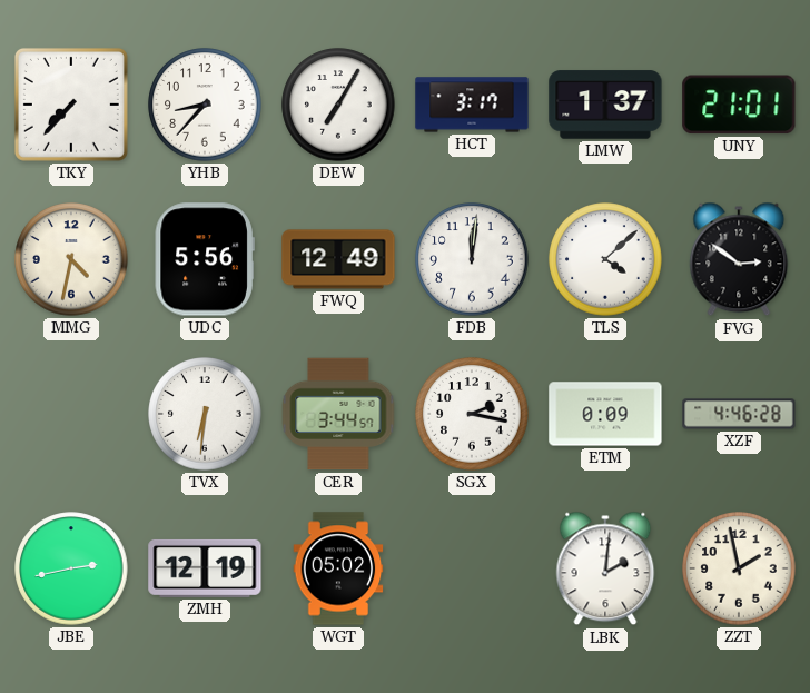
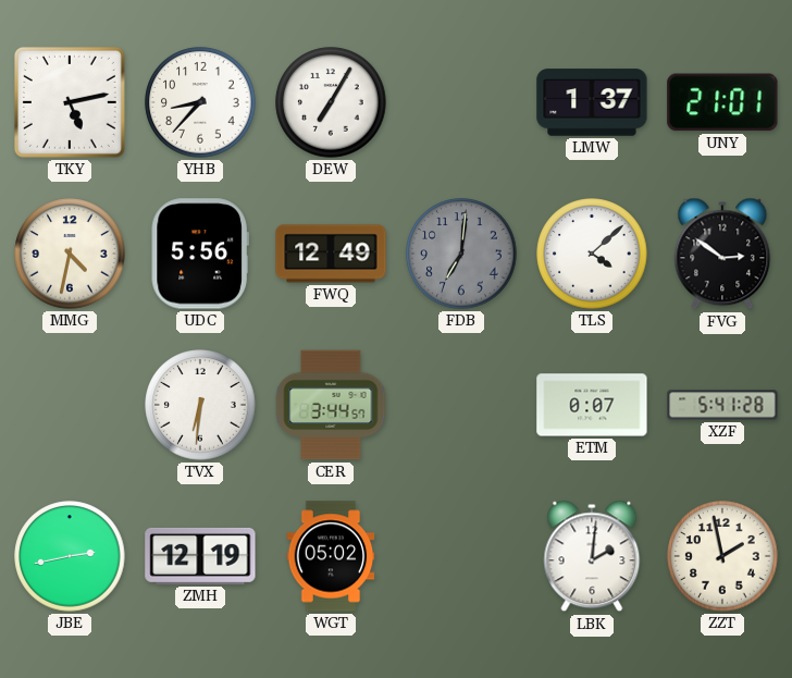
TKY: 7:37 -> 5:13 (70, 102)
HCT: 3:17 -> none (472, 105)
FDB: 12:01 -> 7:01 (461, 254)
FDB dial: white -> grey (461, 254)
SGX: 2:17 -> none (472, 414)
ETM: 0:09 -> 0:07 (592, 405)
XZF: 4:46 -> 5:41 (722, 405)
